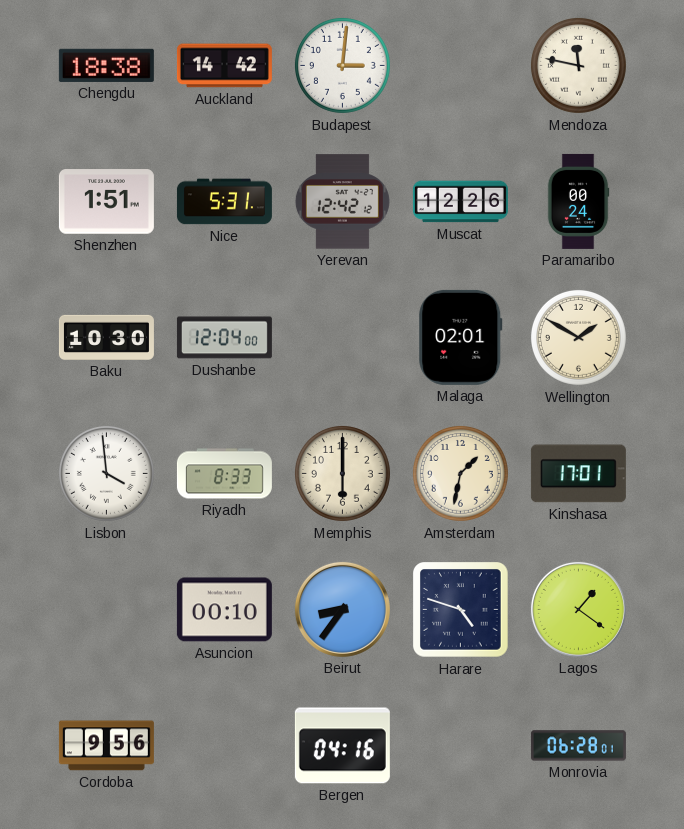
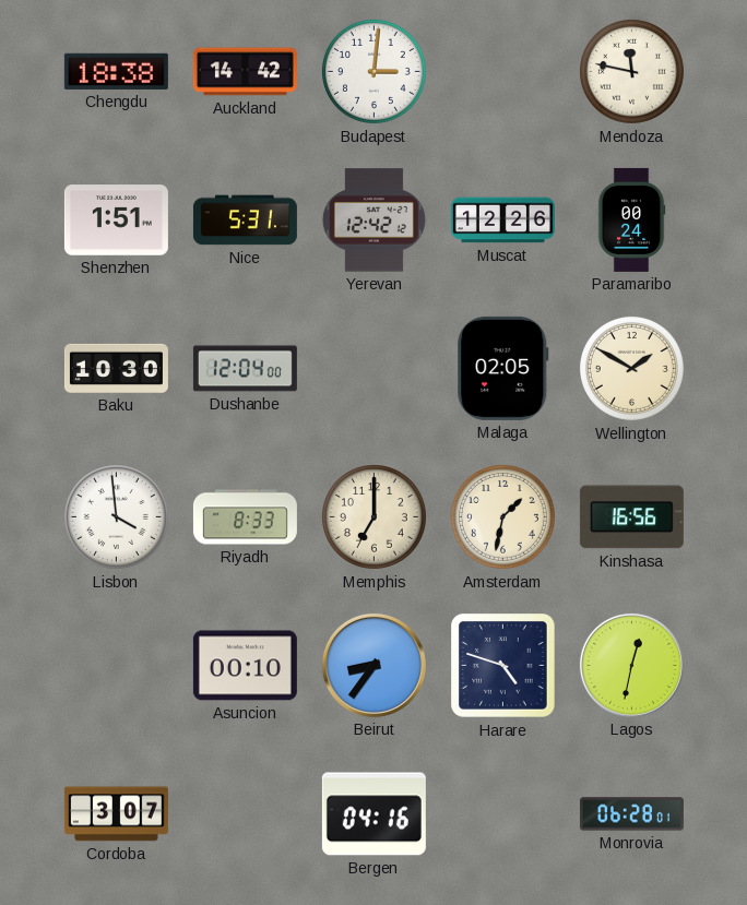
Malaga: 02:01 -> 02:05 (503, 368)
Memphis: 6:00 -> 7:00 (373, 516)
Kinshasa: 17:01 -> 16:56 (631, 517)
Lagos: 1:21 -> 12:32 (631, 665)
Cordoba: 9:56 -> 3:07 (116, 814)
